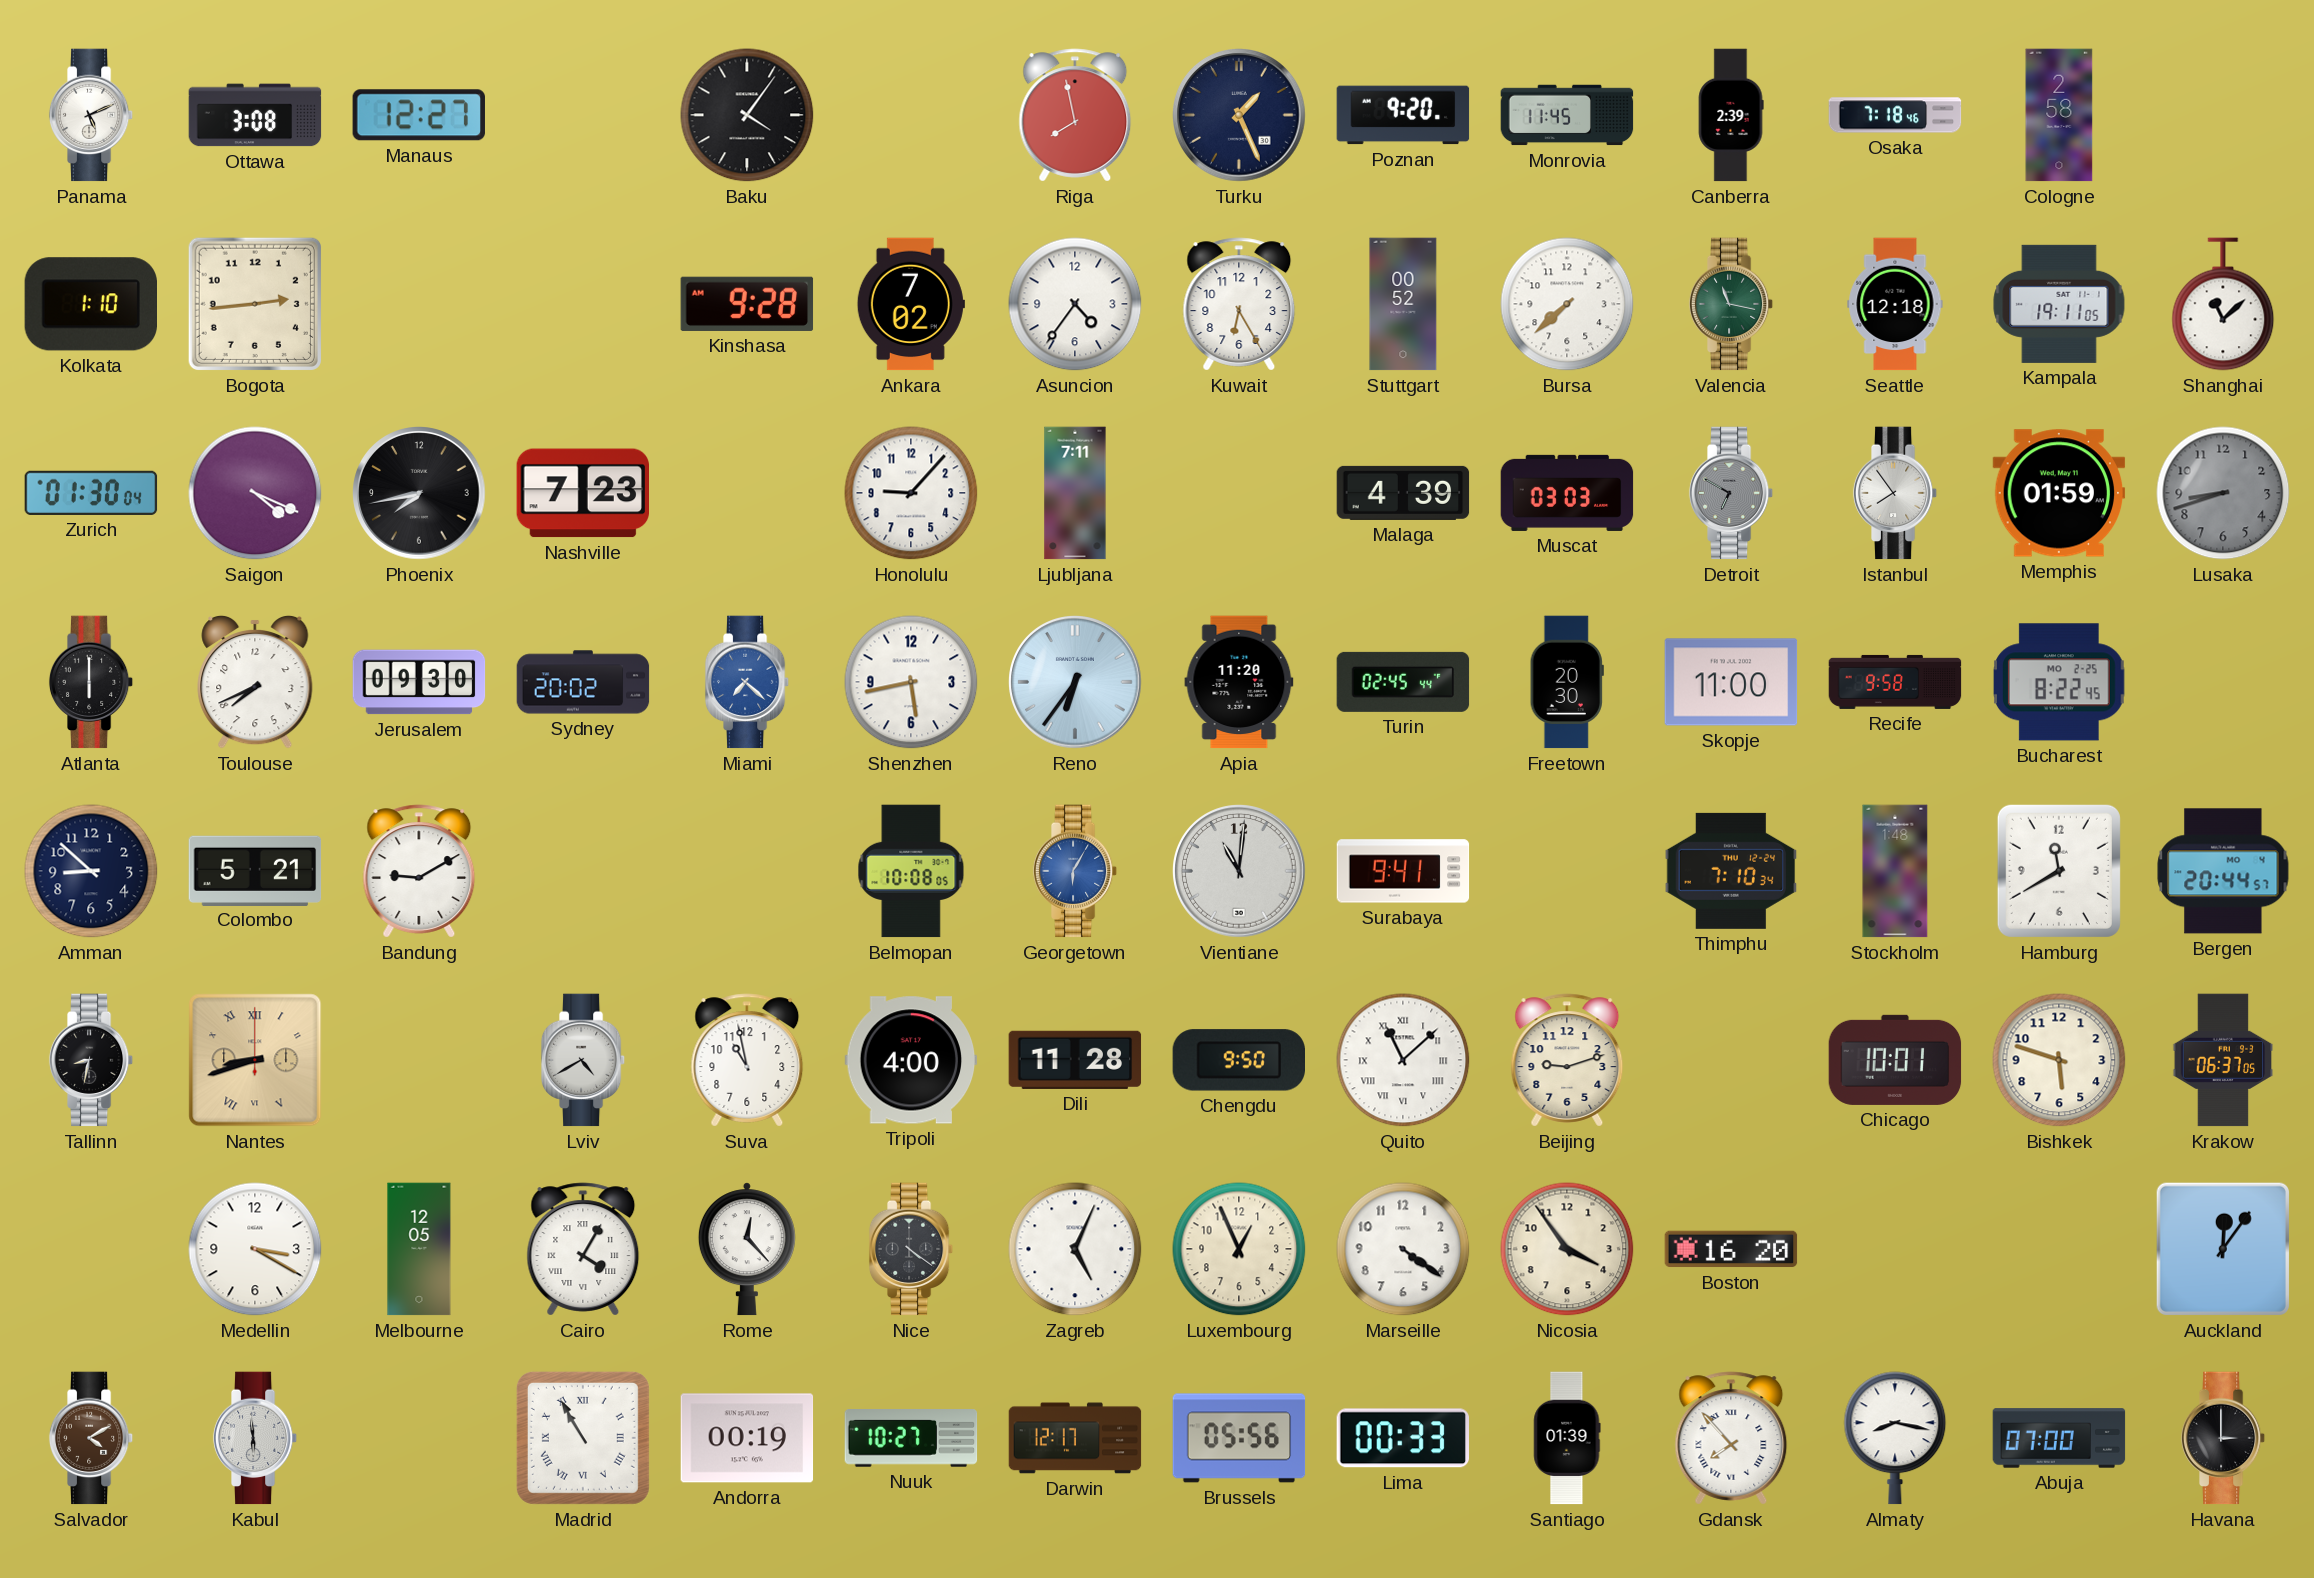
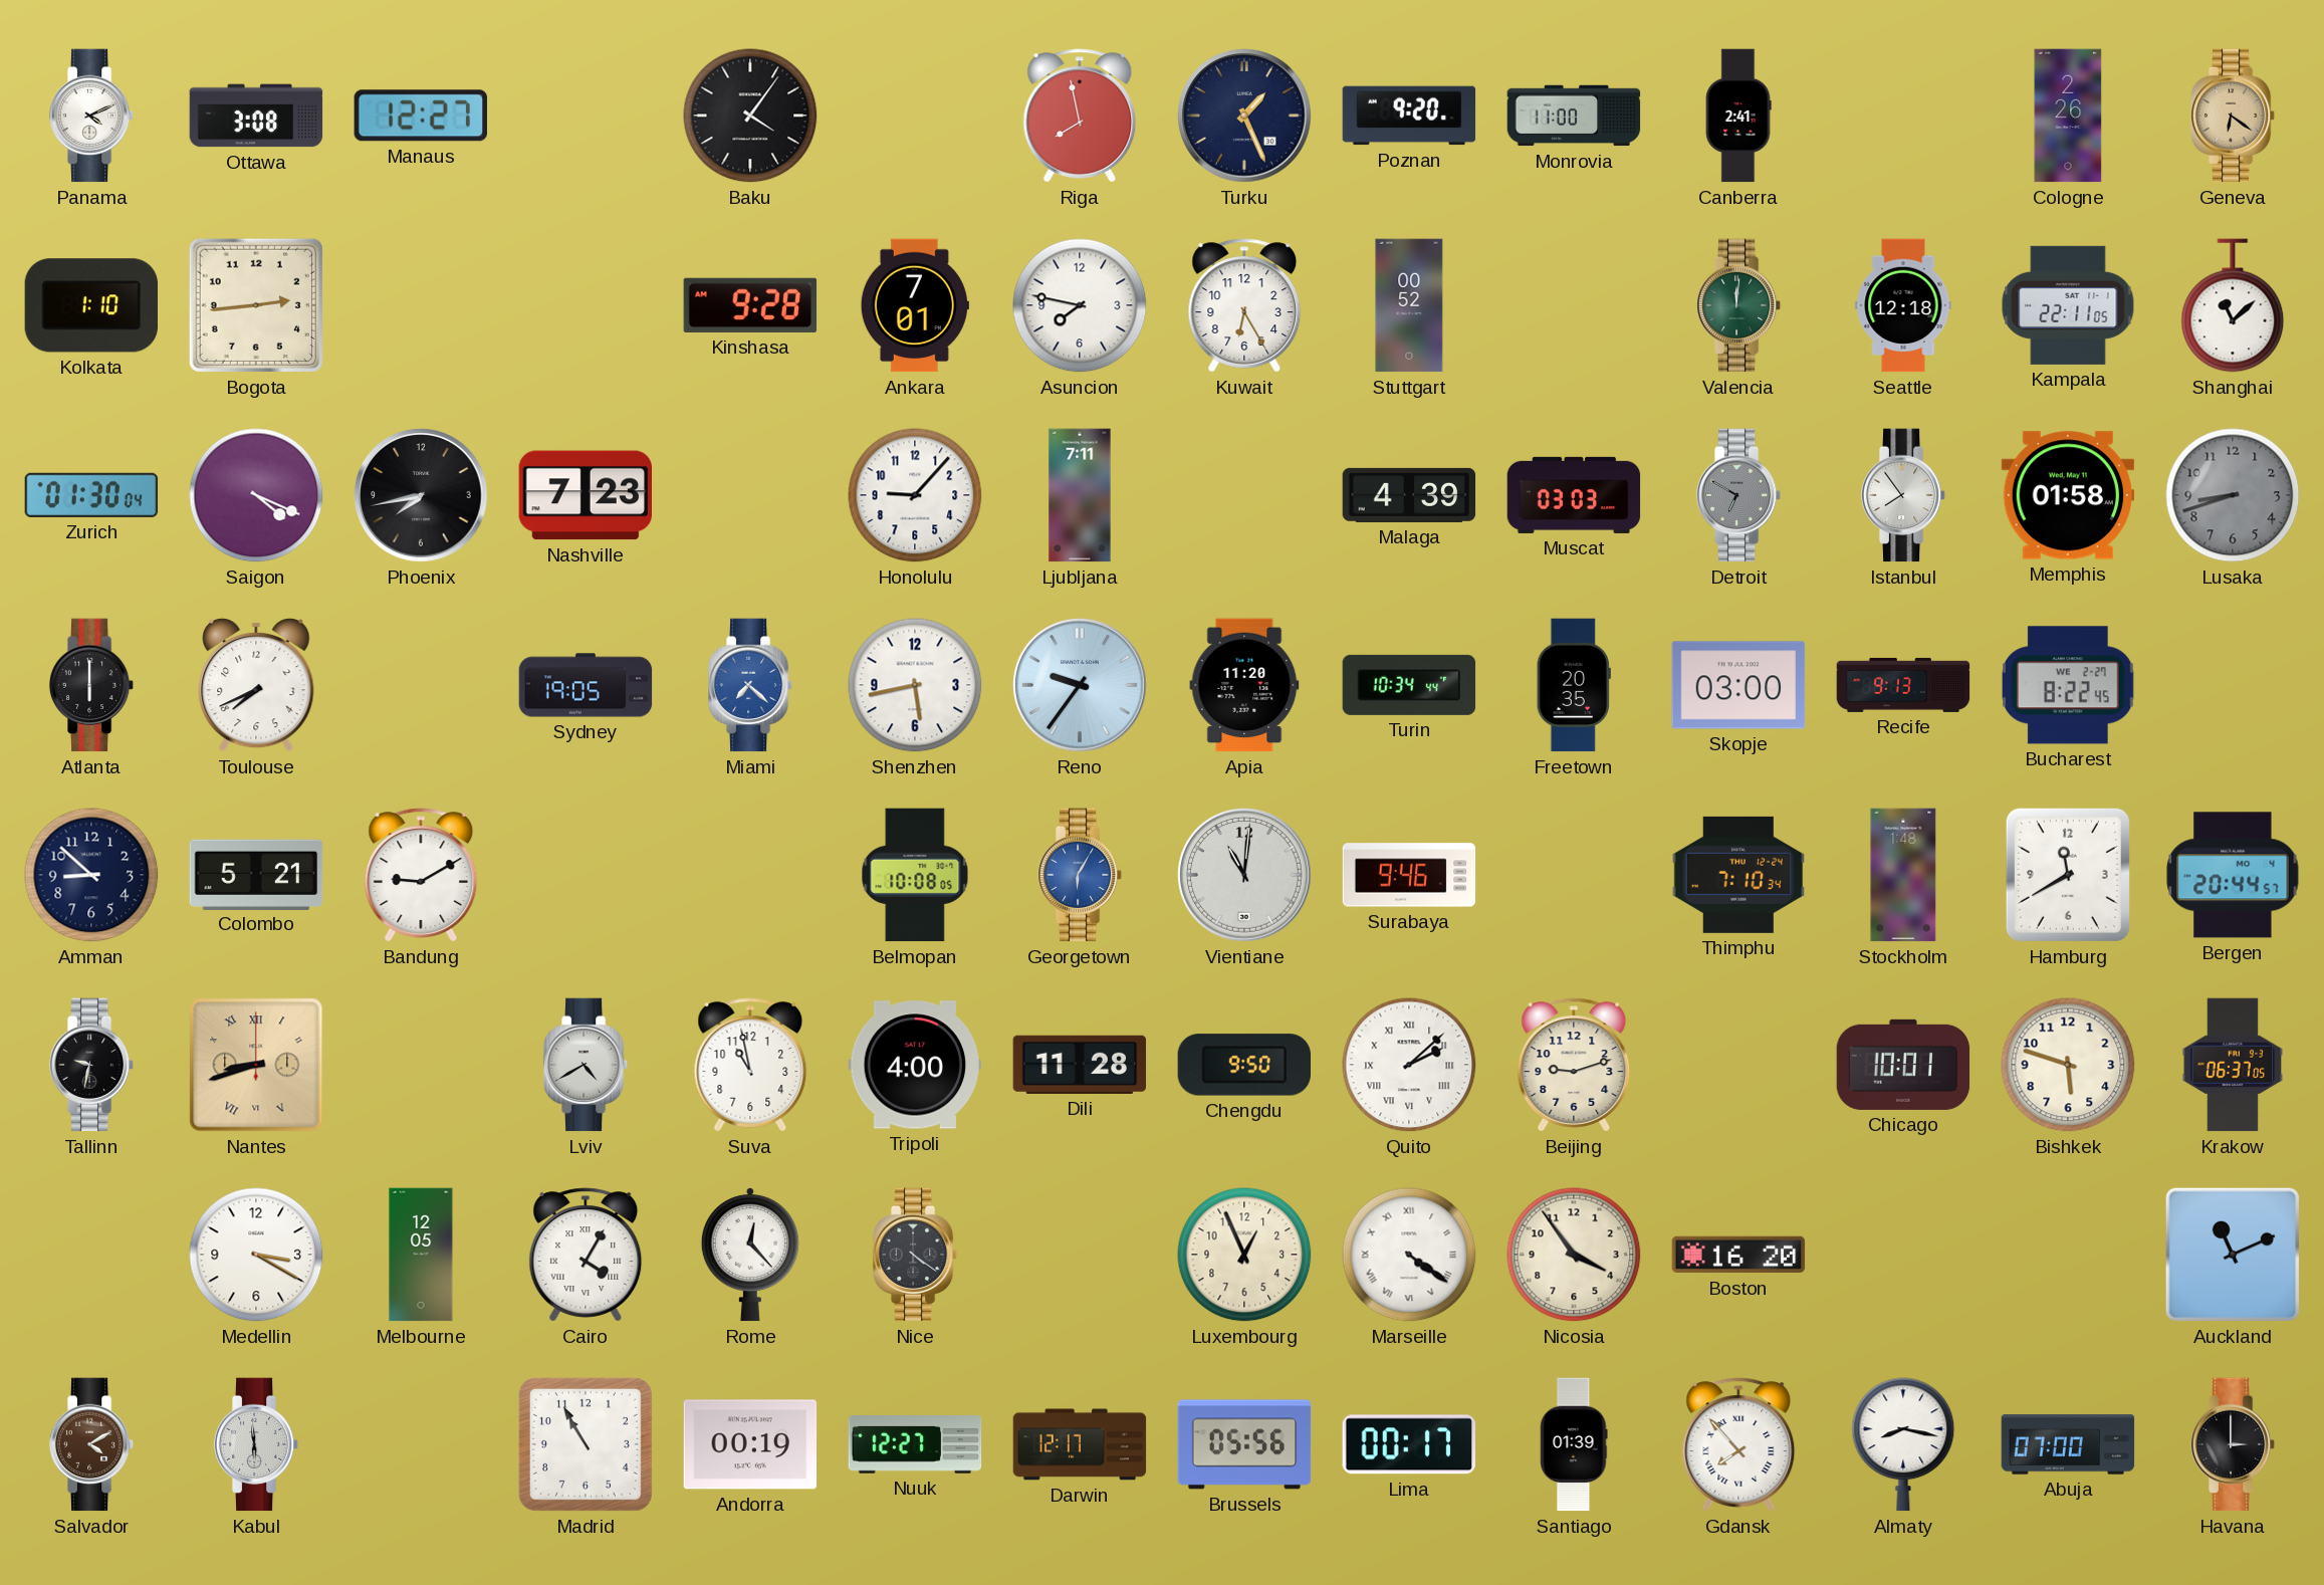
Panama: 5:11 -> 4:11 (91, 116)
Monrovia: 11:45 -> 11:00 (1574, 116)
Canberra: 2:39 -> 2:41 (1738, 116)
Osaka: 7:18 -> none (1895, 115)
Cologne: 2:58 -> 2:26 (2068, 116)
Geneva: none -> 6:21 (2233, 116)
Ankara: 7:02 -> 7:01 (915, 305)
Asuncion: 4:36 -> 7:47 (1080, 305)
Bursa: 7:38 -> none (1567, 304)
Valencia: 11:17 -> 12:01 (1738, 305)
Kampala: 19:11 -> 22:11 (2068, 305)
Memphis: 01:59 -> 01:58 (2068, 495)
Jerusalem: 09:30 -> none (419, 682)
Sydney: 20:02 -> 19:05 (586, 685)
Reno: 6:36 -> 9:36 (1080, 685)
Turin: 02:45 -> 10:34 (1409, 685)
Freetown: 20:30 -> 20:35 (1574, 685)
Skopje: 11:00 -> 03:00 (1738, 685)
Recife: 9:58 -> 9:13 (1903, 685)
Bucharest date: MO 2-25 -> WE 2-27 (2068, 685)
Surabaya: 9:41 -> 9:46 (1409, 875)
Tallinn: 8:32 -> 9:32 (91, 1065)
Quito: 11:08 -> 2:08 (1409, 1065)
Zagreb: 5:04 -> none (1075, 1249)
Marseille numerals: Arabic -> Roman (1409, 1255)
Auckland: 12:06 -> 11:11 (2233, 1255)
Madrid numerals: Roman -> Arabic (586, 1444)
Nuuk: 10:27 -> 12:27 (915, 1445)
Lima: 00:33 -> 00:17 (1408, 1444)
